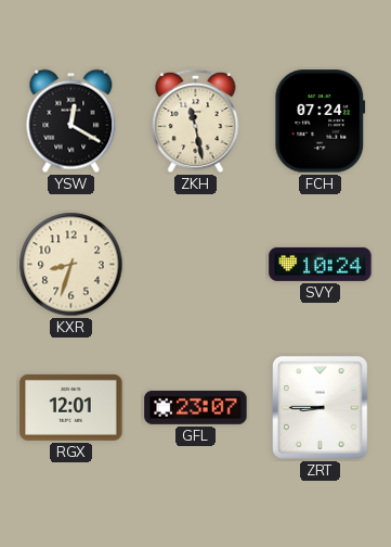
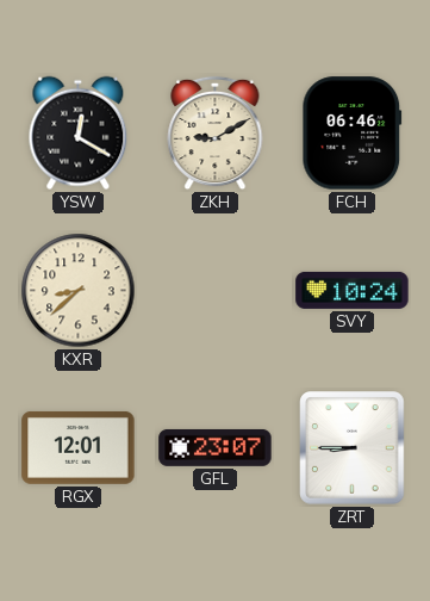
ZKH: 11:28 -> 9:10 (216, 134)
FCH: 07:24 -> 06:46 (353, 134)
KXR: 8:33 -> 8:38 (79, 291)
